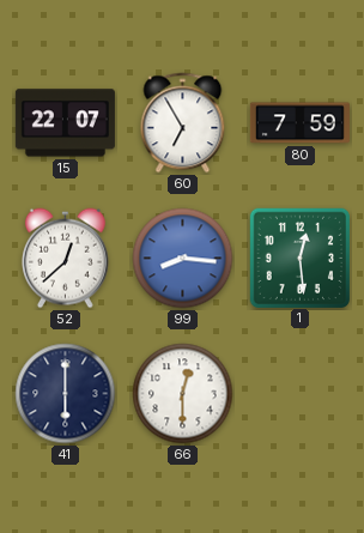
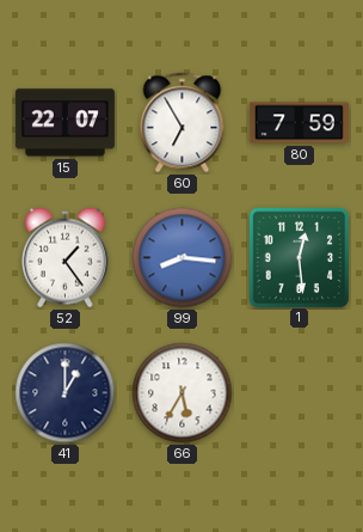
52: 12:38 -> 1:24 (66, 258)
41: 6:00 -> 1:00 (66, 393)
66: 12:30 -> 5:35 (183, 393)
